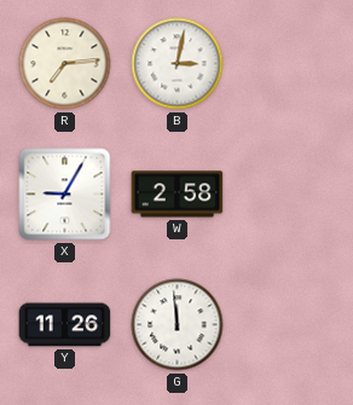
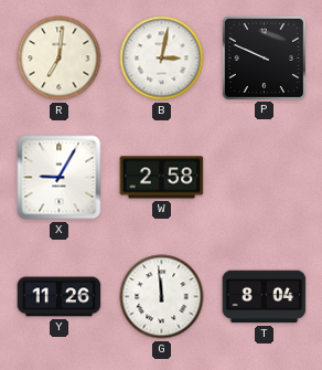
R: 7:14 -> 7:01 (60, 59)
P: none -> 9:49 (264, 57)
T: none -> 8:04 (265, 297)
